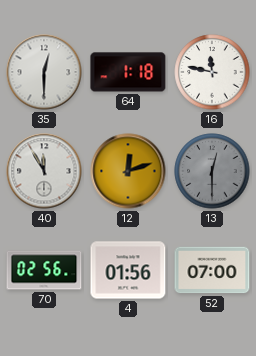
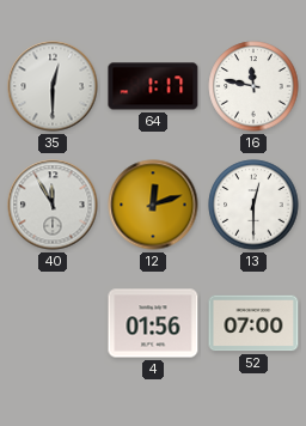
64: 1:18 -> 1:17 (153, 86)
13 dial: grey -> white (253, 205)
70: 02:56 -> none (44, 270)
